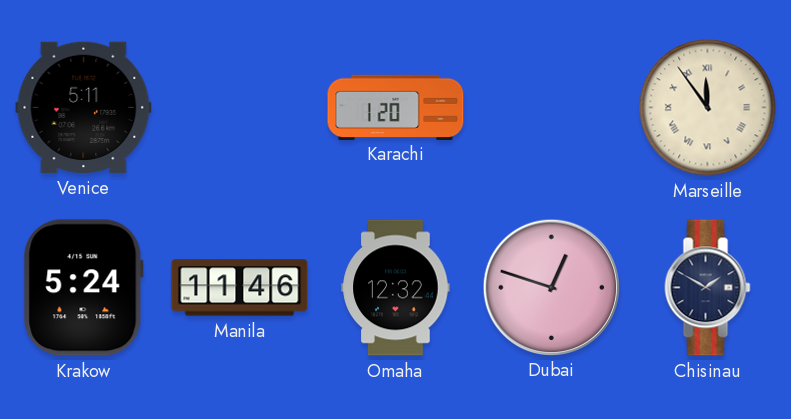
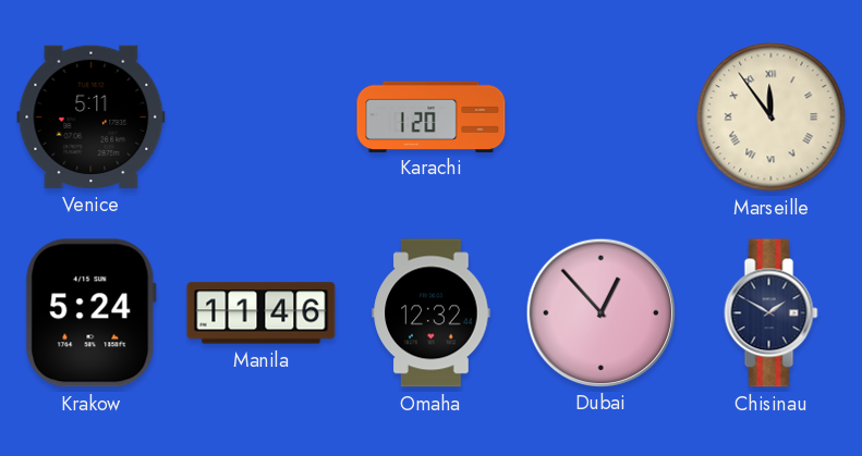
Dubai: 12:48 -> 12:53 (600, 312)
